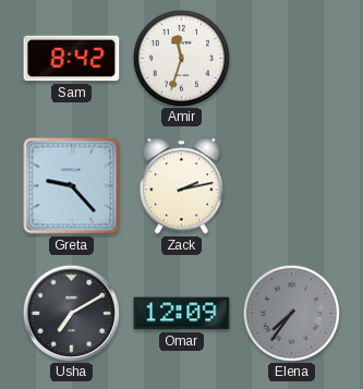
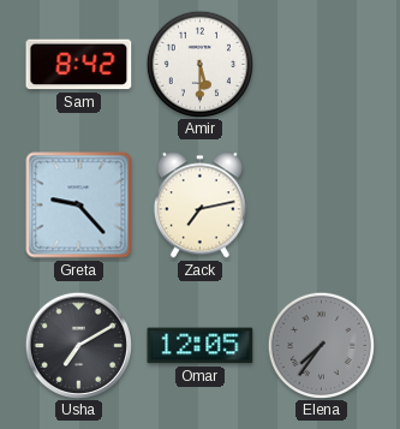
Amir: 11:33 -> 5:30 (199, 64)
Zack: 2:13 -> 7:13 (199, 205)
Omar: 12:09 -> 12:05 (201, 346)
